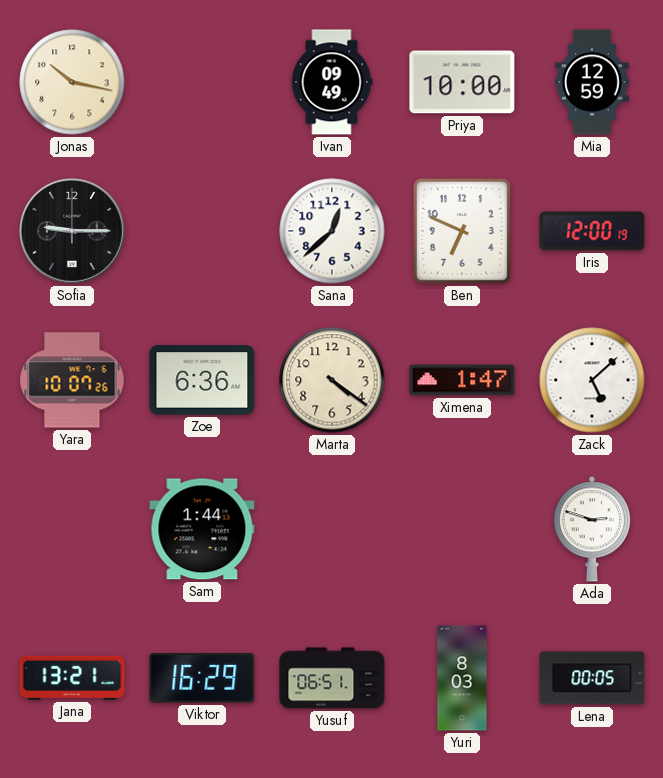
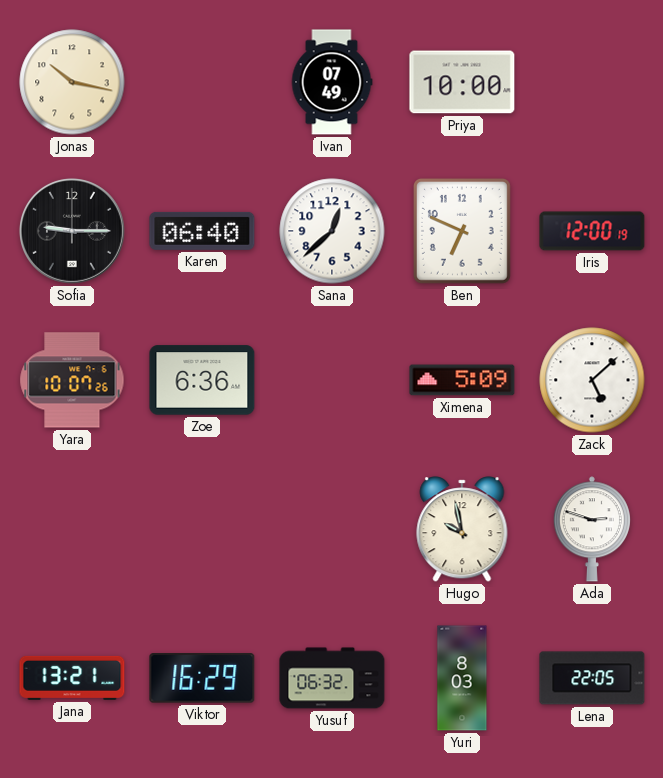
Ivan: 09:49 -> 07:49 (332, 82)
Mia: 12:59 -> none (593, 82)
Karen: none -> 06:40 (202, 231)
Marta: 4:21 -> none (332, 380)
Ximena: 1:47 -> 5:09 (462, 380)
Sam: 1:44 -> none (202, 529)
Hugo: none -> 9:58 (462, 529)
Yusuf: 06:51 -> 06:32 (332, 678)
Lena: 00:05 -> 22:05 (592, 678)
